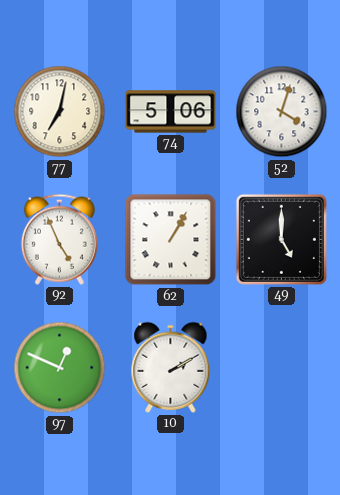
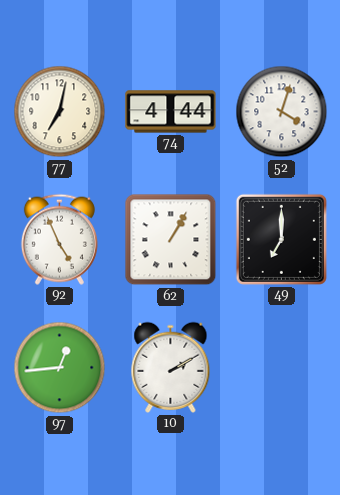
74: 5:06 -> 4:44 (171, 112)
49: 5:00 -> 7:00 (281, 239)
97: 12:49 -> 12:44 (60, 368)
